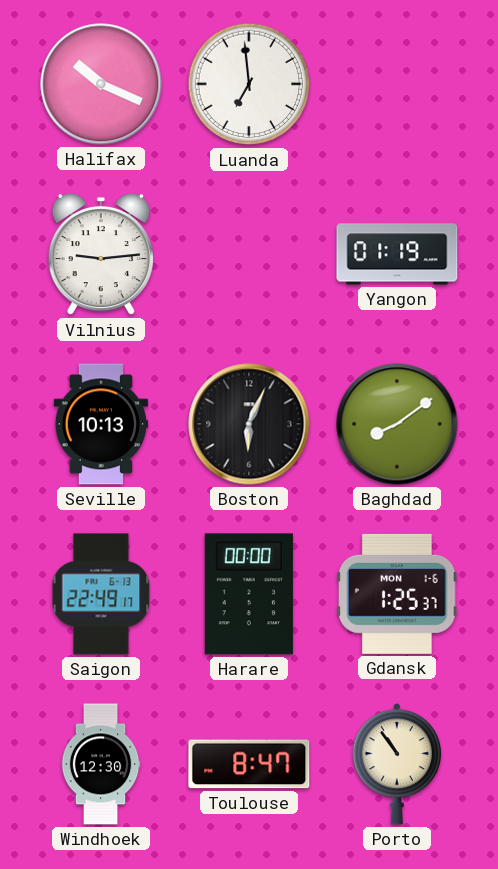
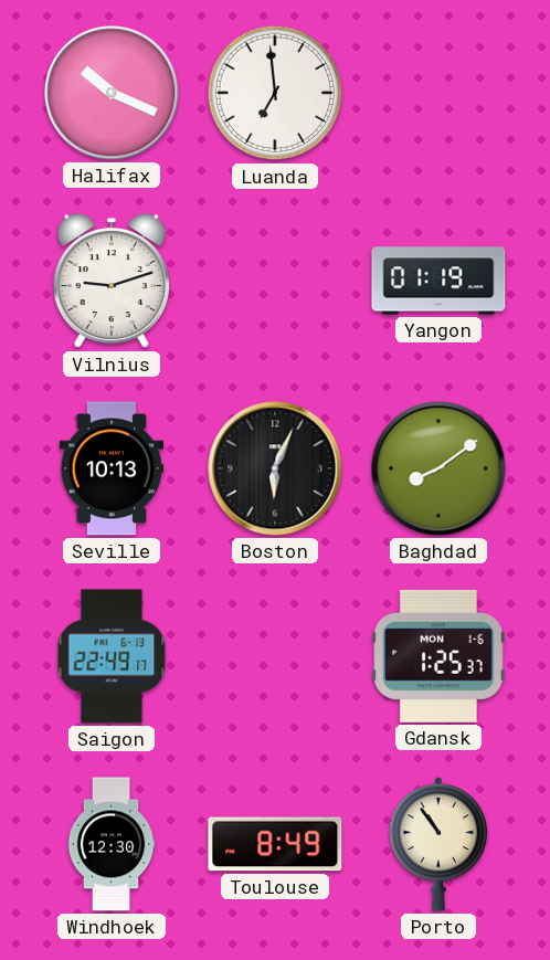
Vilnius: 9:14 -> 9:12 (112, 281)
Harare: 00:00 -> none (249, 594)
Toulouse: 8:47 -> 8:49 (275, 844)
